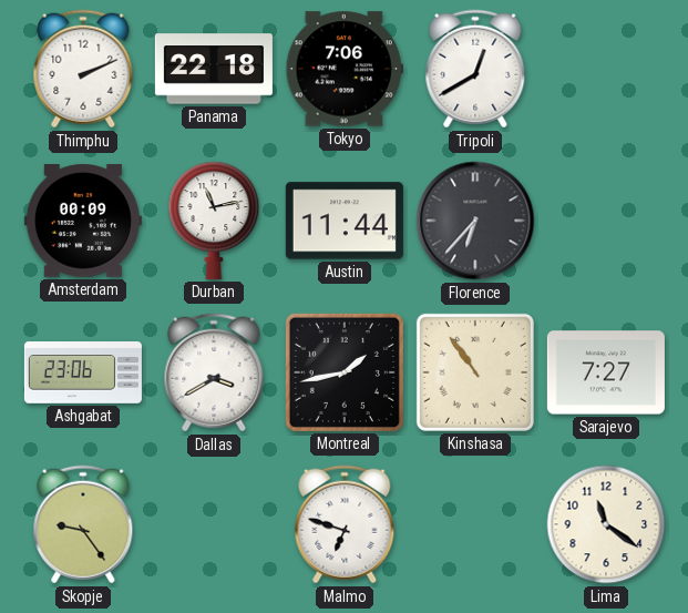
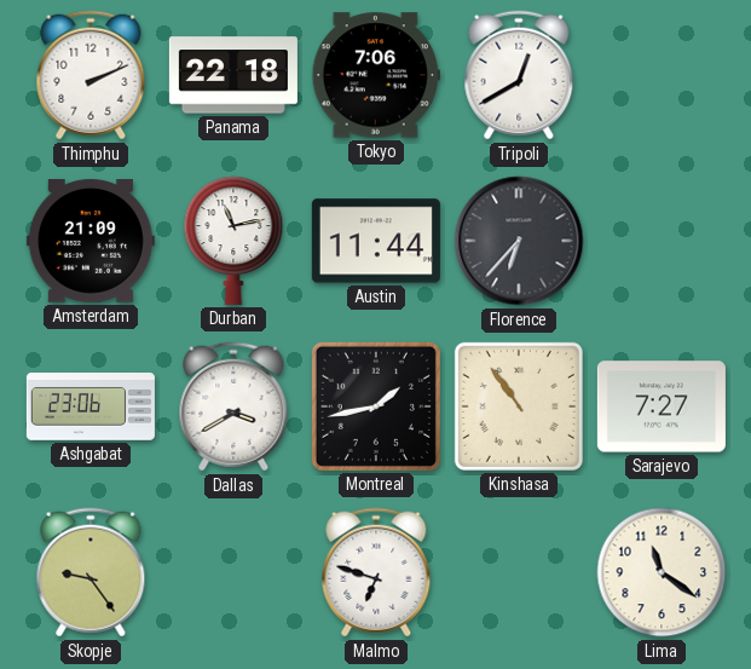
Amsterdam: 00:09 -> 21:09 (91, 242)
